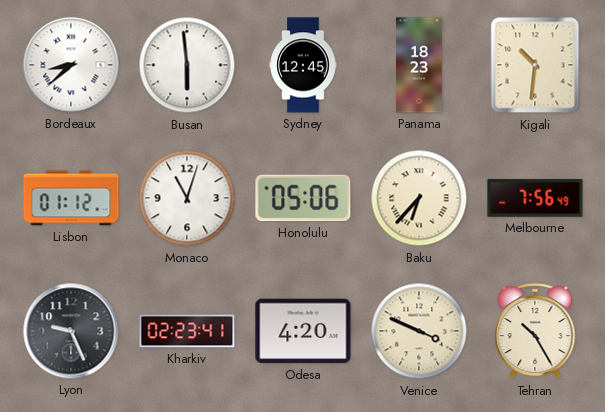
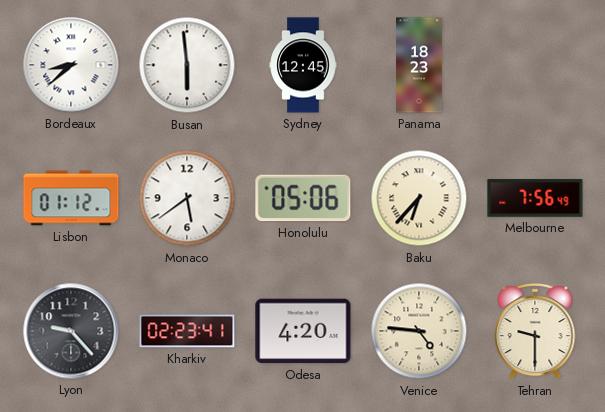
Kigali: 10:31 -> none (535, 65)
Monaco: 11:03 -> 5:39 (187, 198)
Lyon: 9:26 -> 9:23 (71, 331)
Venice: 3:49 -> 4:46 (419, 331)
Tehran: 10:25 -> 9:30 (535, 331)
